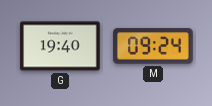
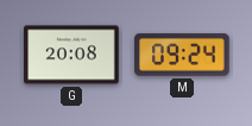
G: 19:40 -> 20:08 (71, 55)
